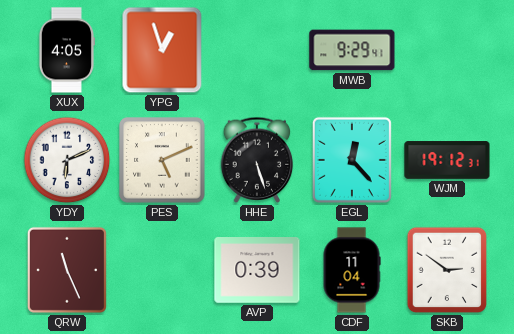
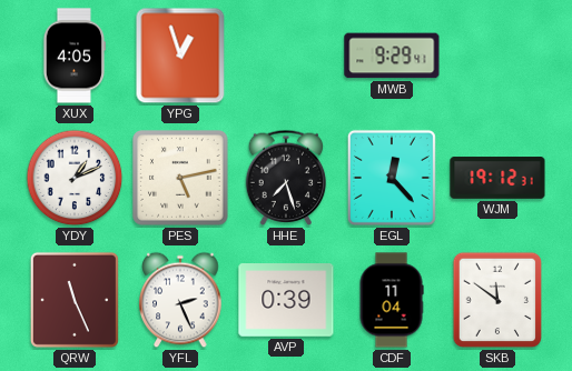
YDY: 6:11 -> 1:11 (75, 178)
PES: 5:11 -> 5:13 (180, 178)
HHE: 5:27 -> 7:27 (286, 178)
YFL: none -> 2:26 (180, 300)
SKB: 2:51 -> 11:51 (497, 300)
